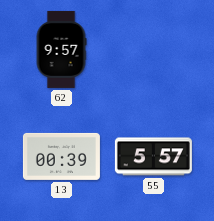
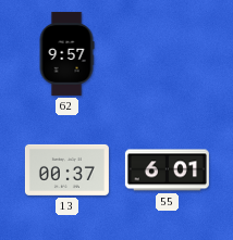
13: 00:39 -> 00:37 (66, 169)
55: 5:57 -> 6:01 (167, 170)
